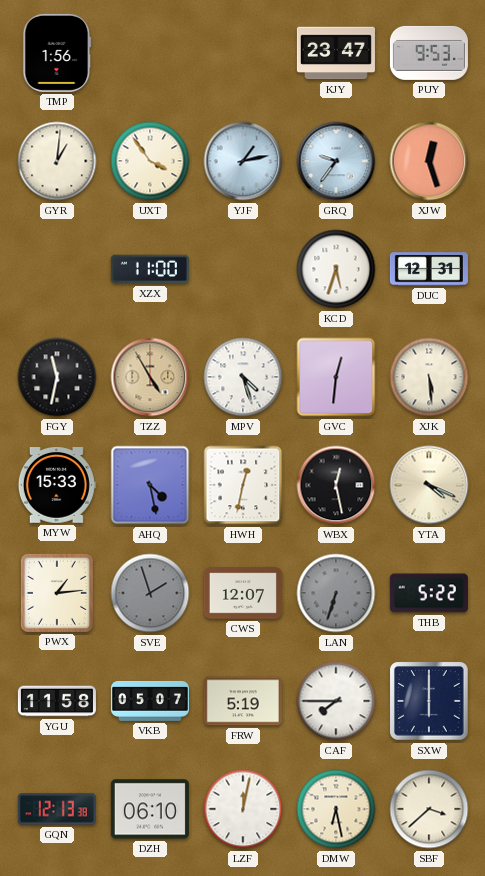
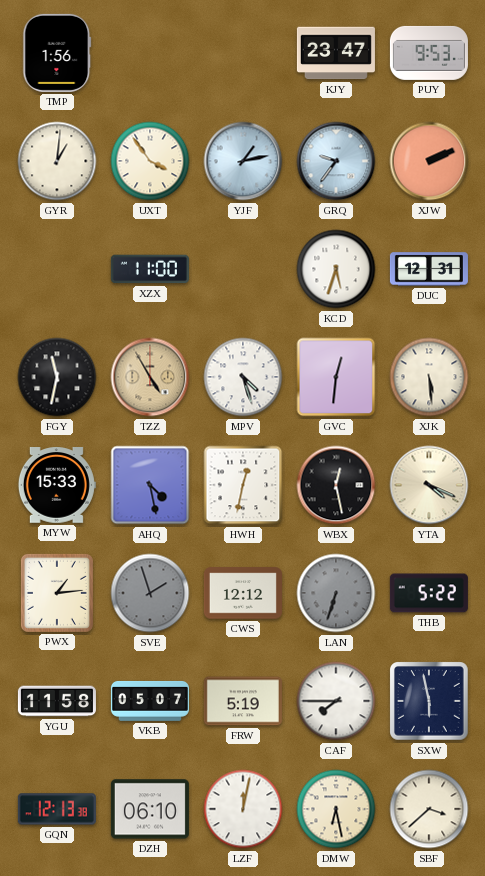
XJW: 12:27 -> 2:11 (429, 161)
CWS: 12:07 -> 12:12 (243, 593)
SXW: 6:00 -> 5:58 (430, 702)
